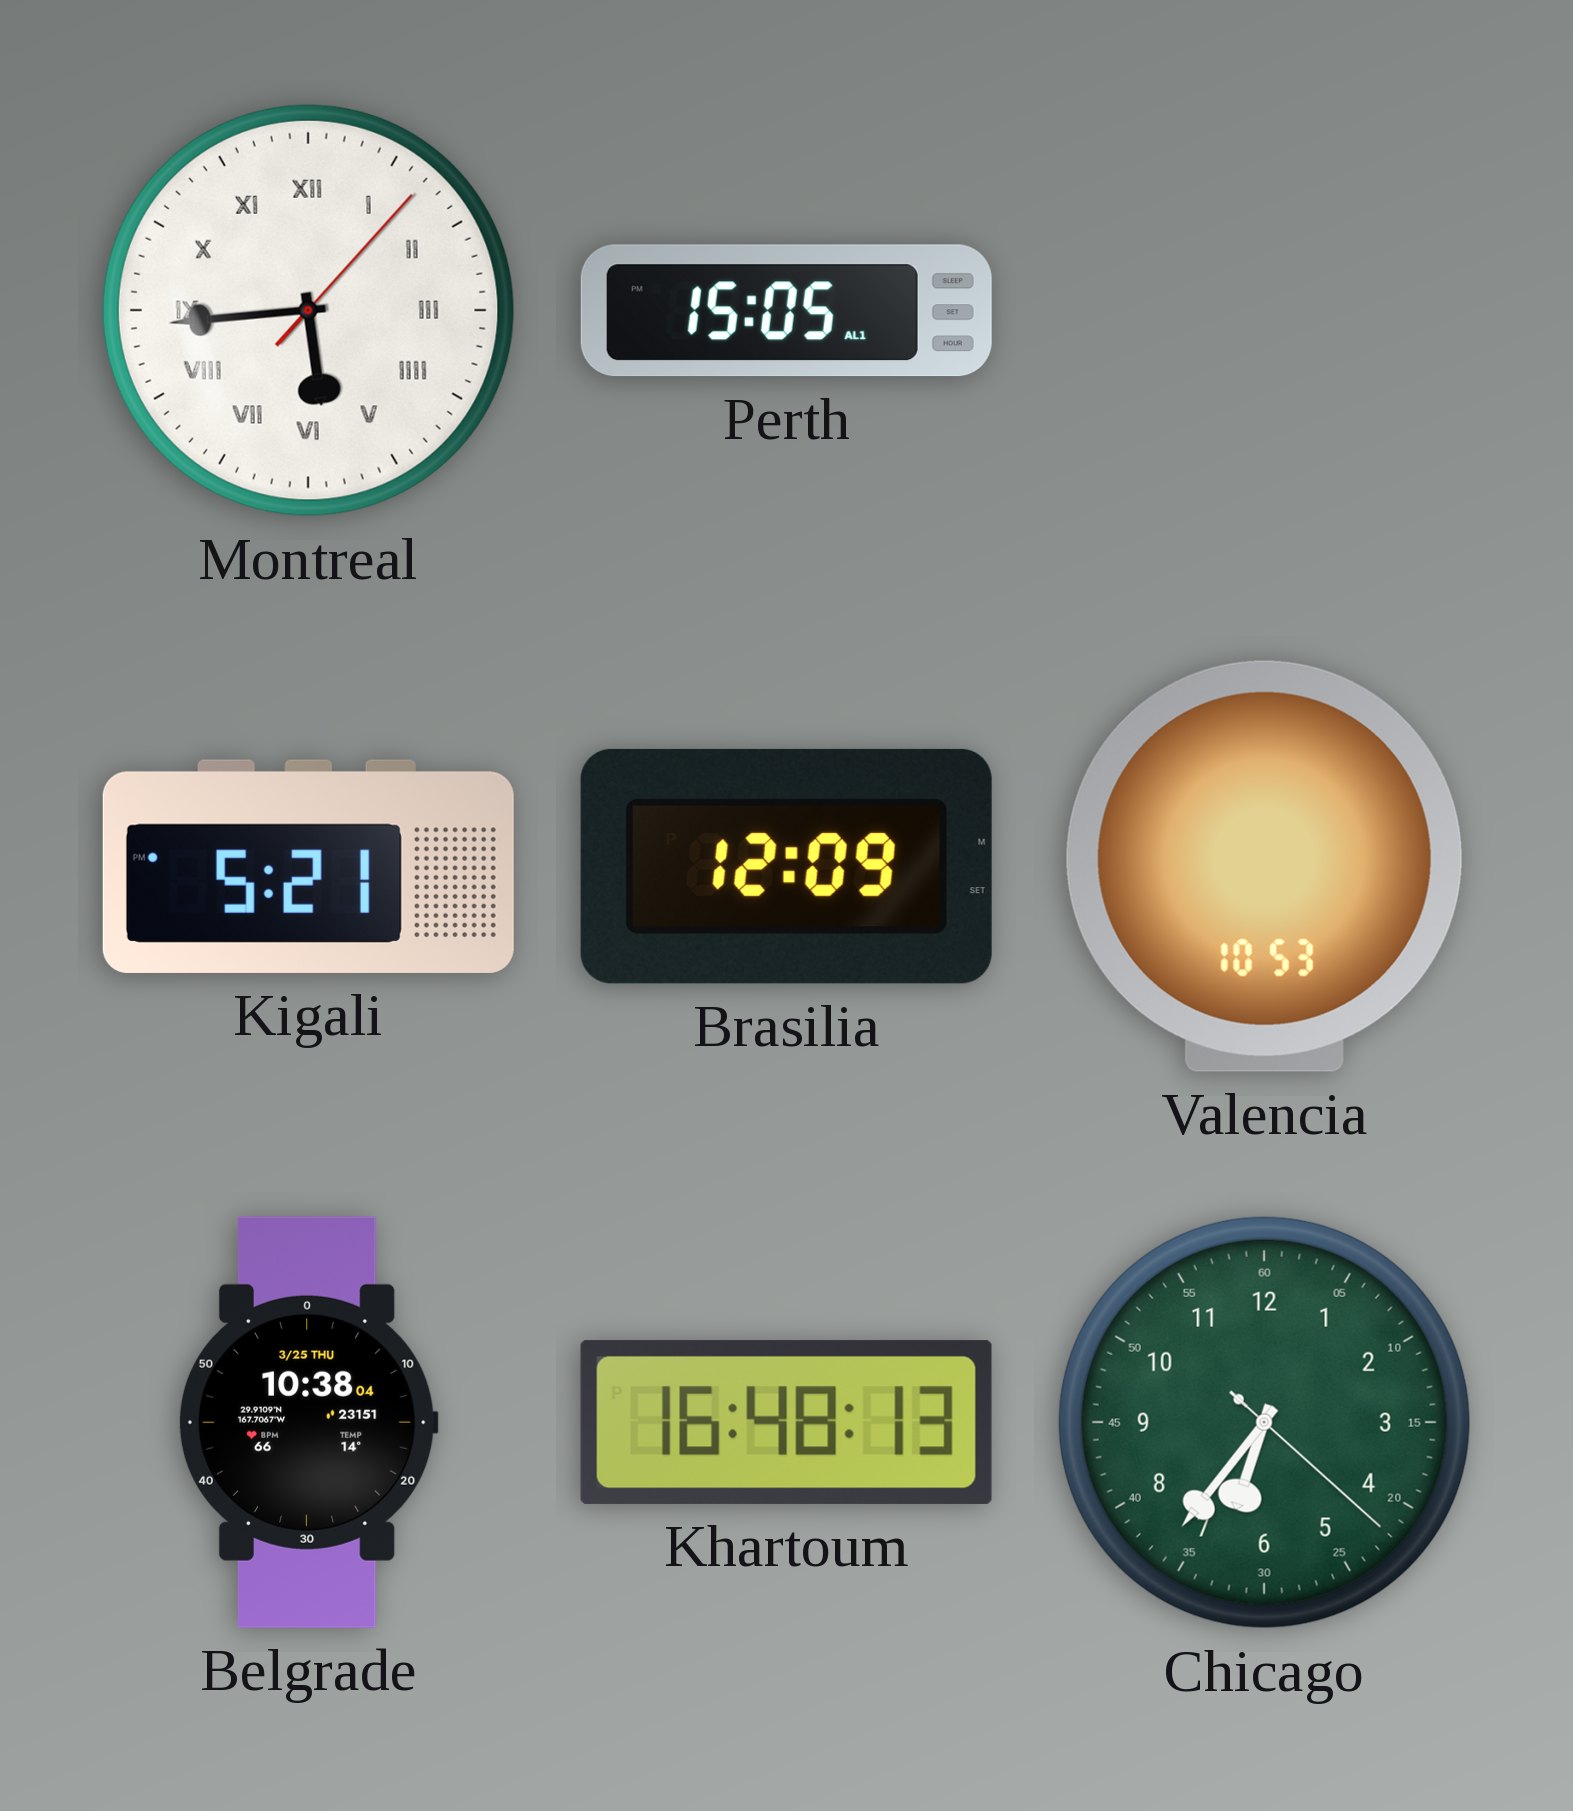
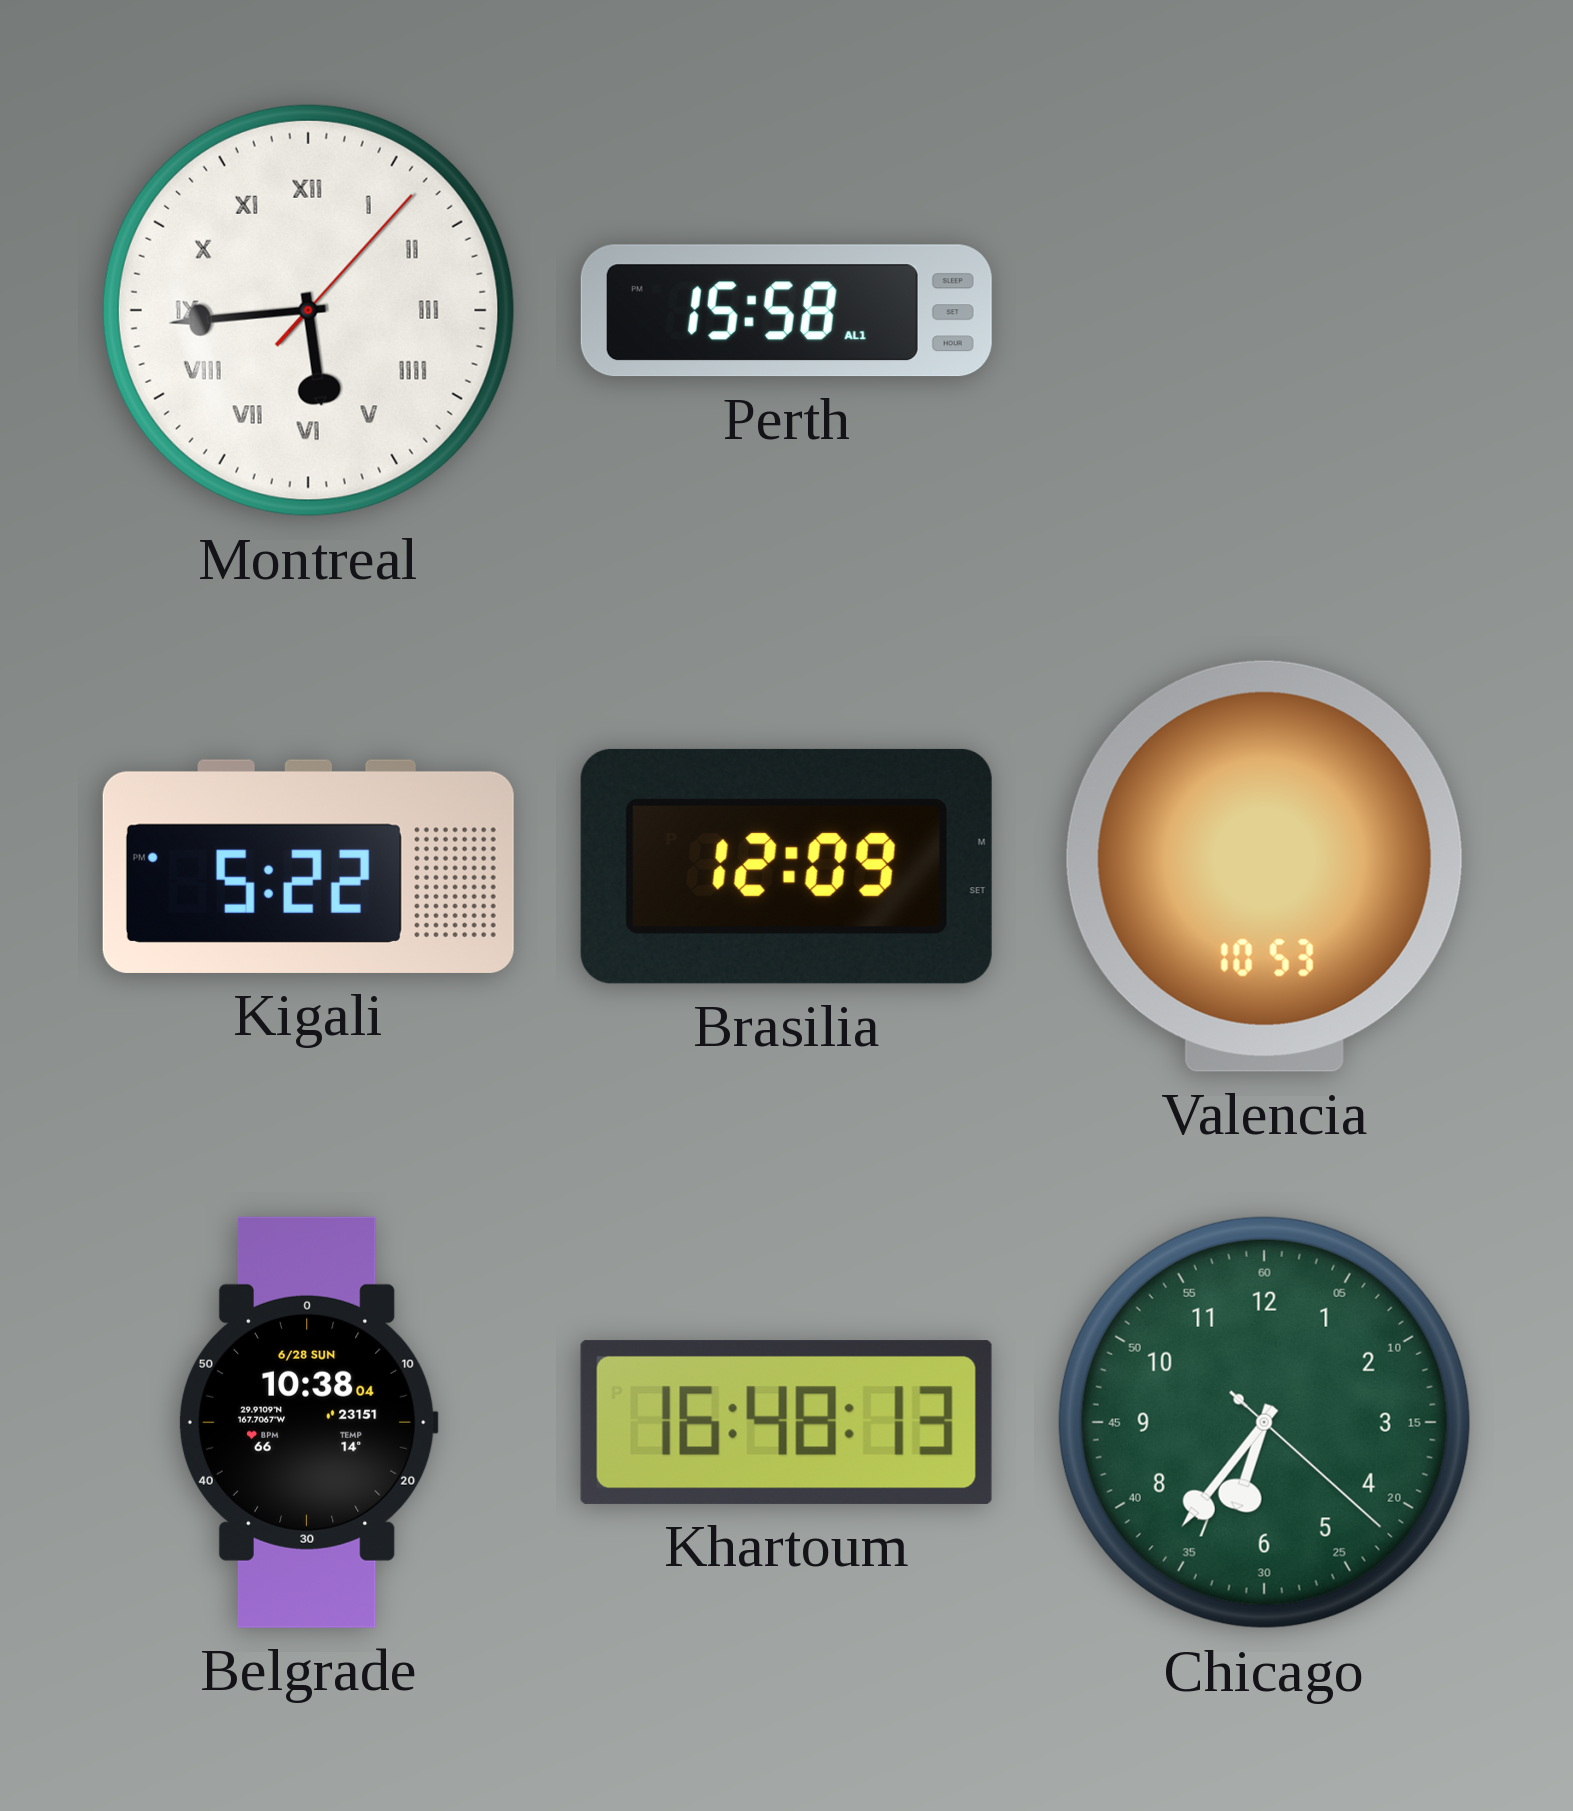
Perth: 15:05 -> 15:58 (786, 311)
Kigali: 5:21 -> 5:22 (308, 866)
Belgrade date: 3/25 THU -> 6/28 SUN (308, 1422)
